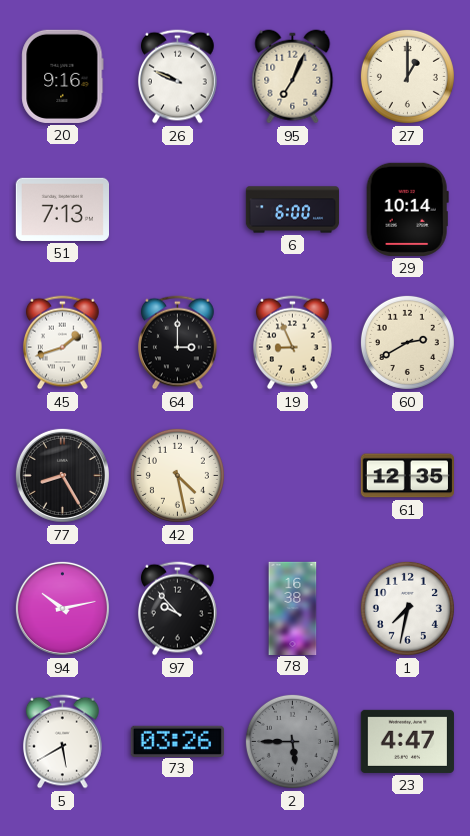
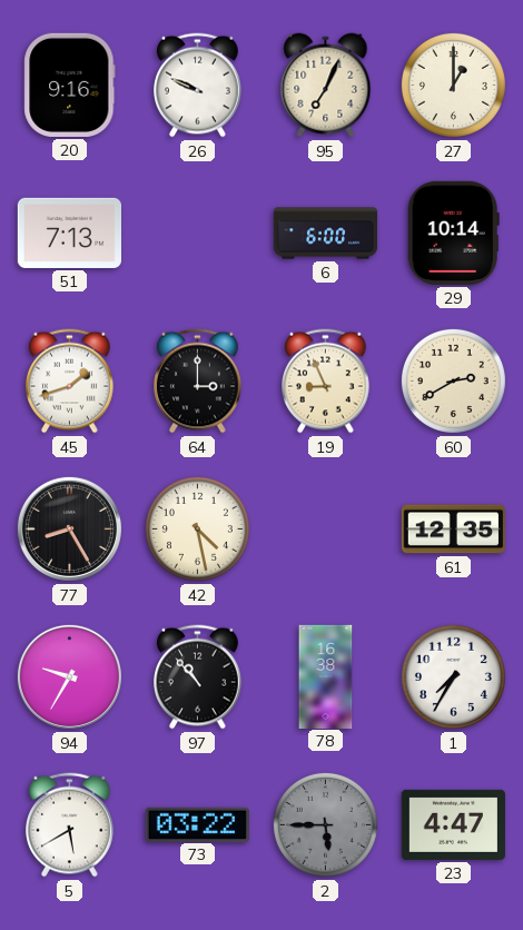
94: 10:13 -> 9:35 (69, 676)
97: 9:53 -> 10:53 (198, 677)
1: 7:32 -> 7:35 (453, 676)
73: 03:26 -> 03:22 (197, 824)
